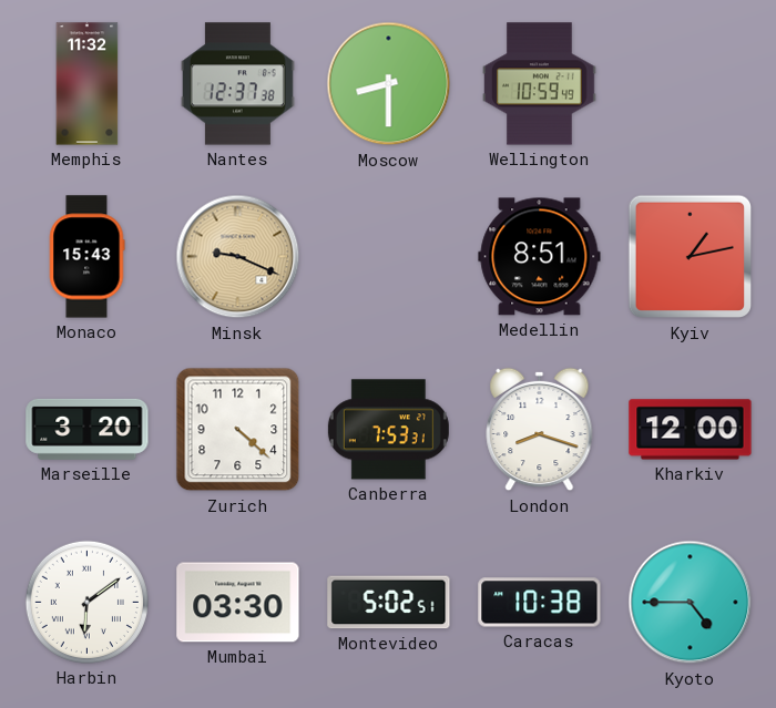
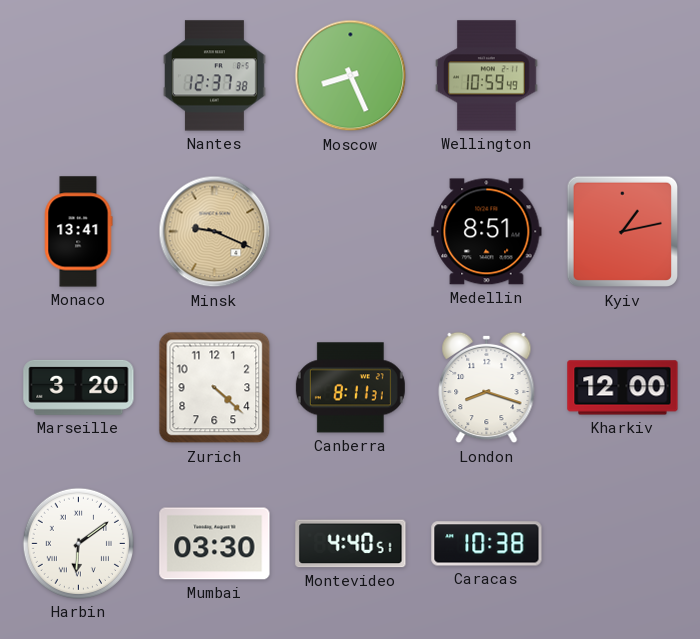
Memphis: 11:32 -> none (88, 84)
Moscow: 8:30 -> 8:26 (351, 76)
Monaco: 15:43 -> 13:41 (78, 232)
Canberra: 7:53 -> 8:11 (350, 388)
Montevideo: 5:02 -> 4:40 (351, 544)
Kyoto: 4:45 -> none (691, 603)
